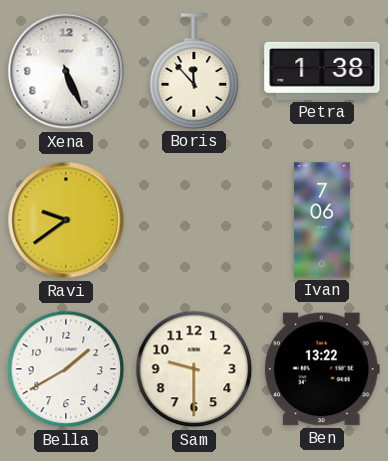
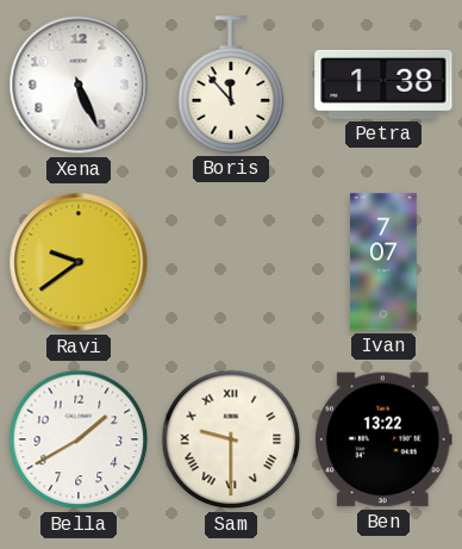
Ivan: 7:06 -> 7:07 (385, 262)
Sam numerals: Arabic -> Roman (231, 439)
